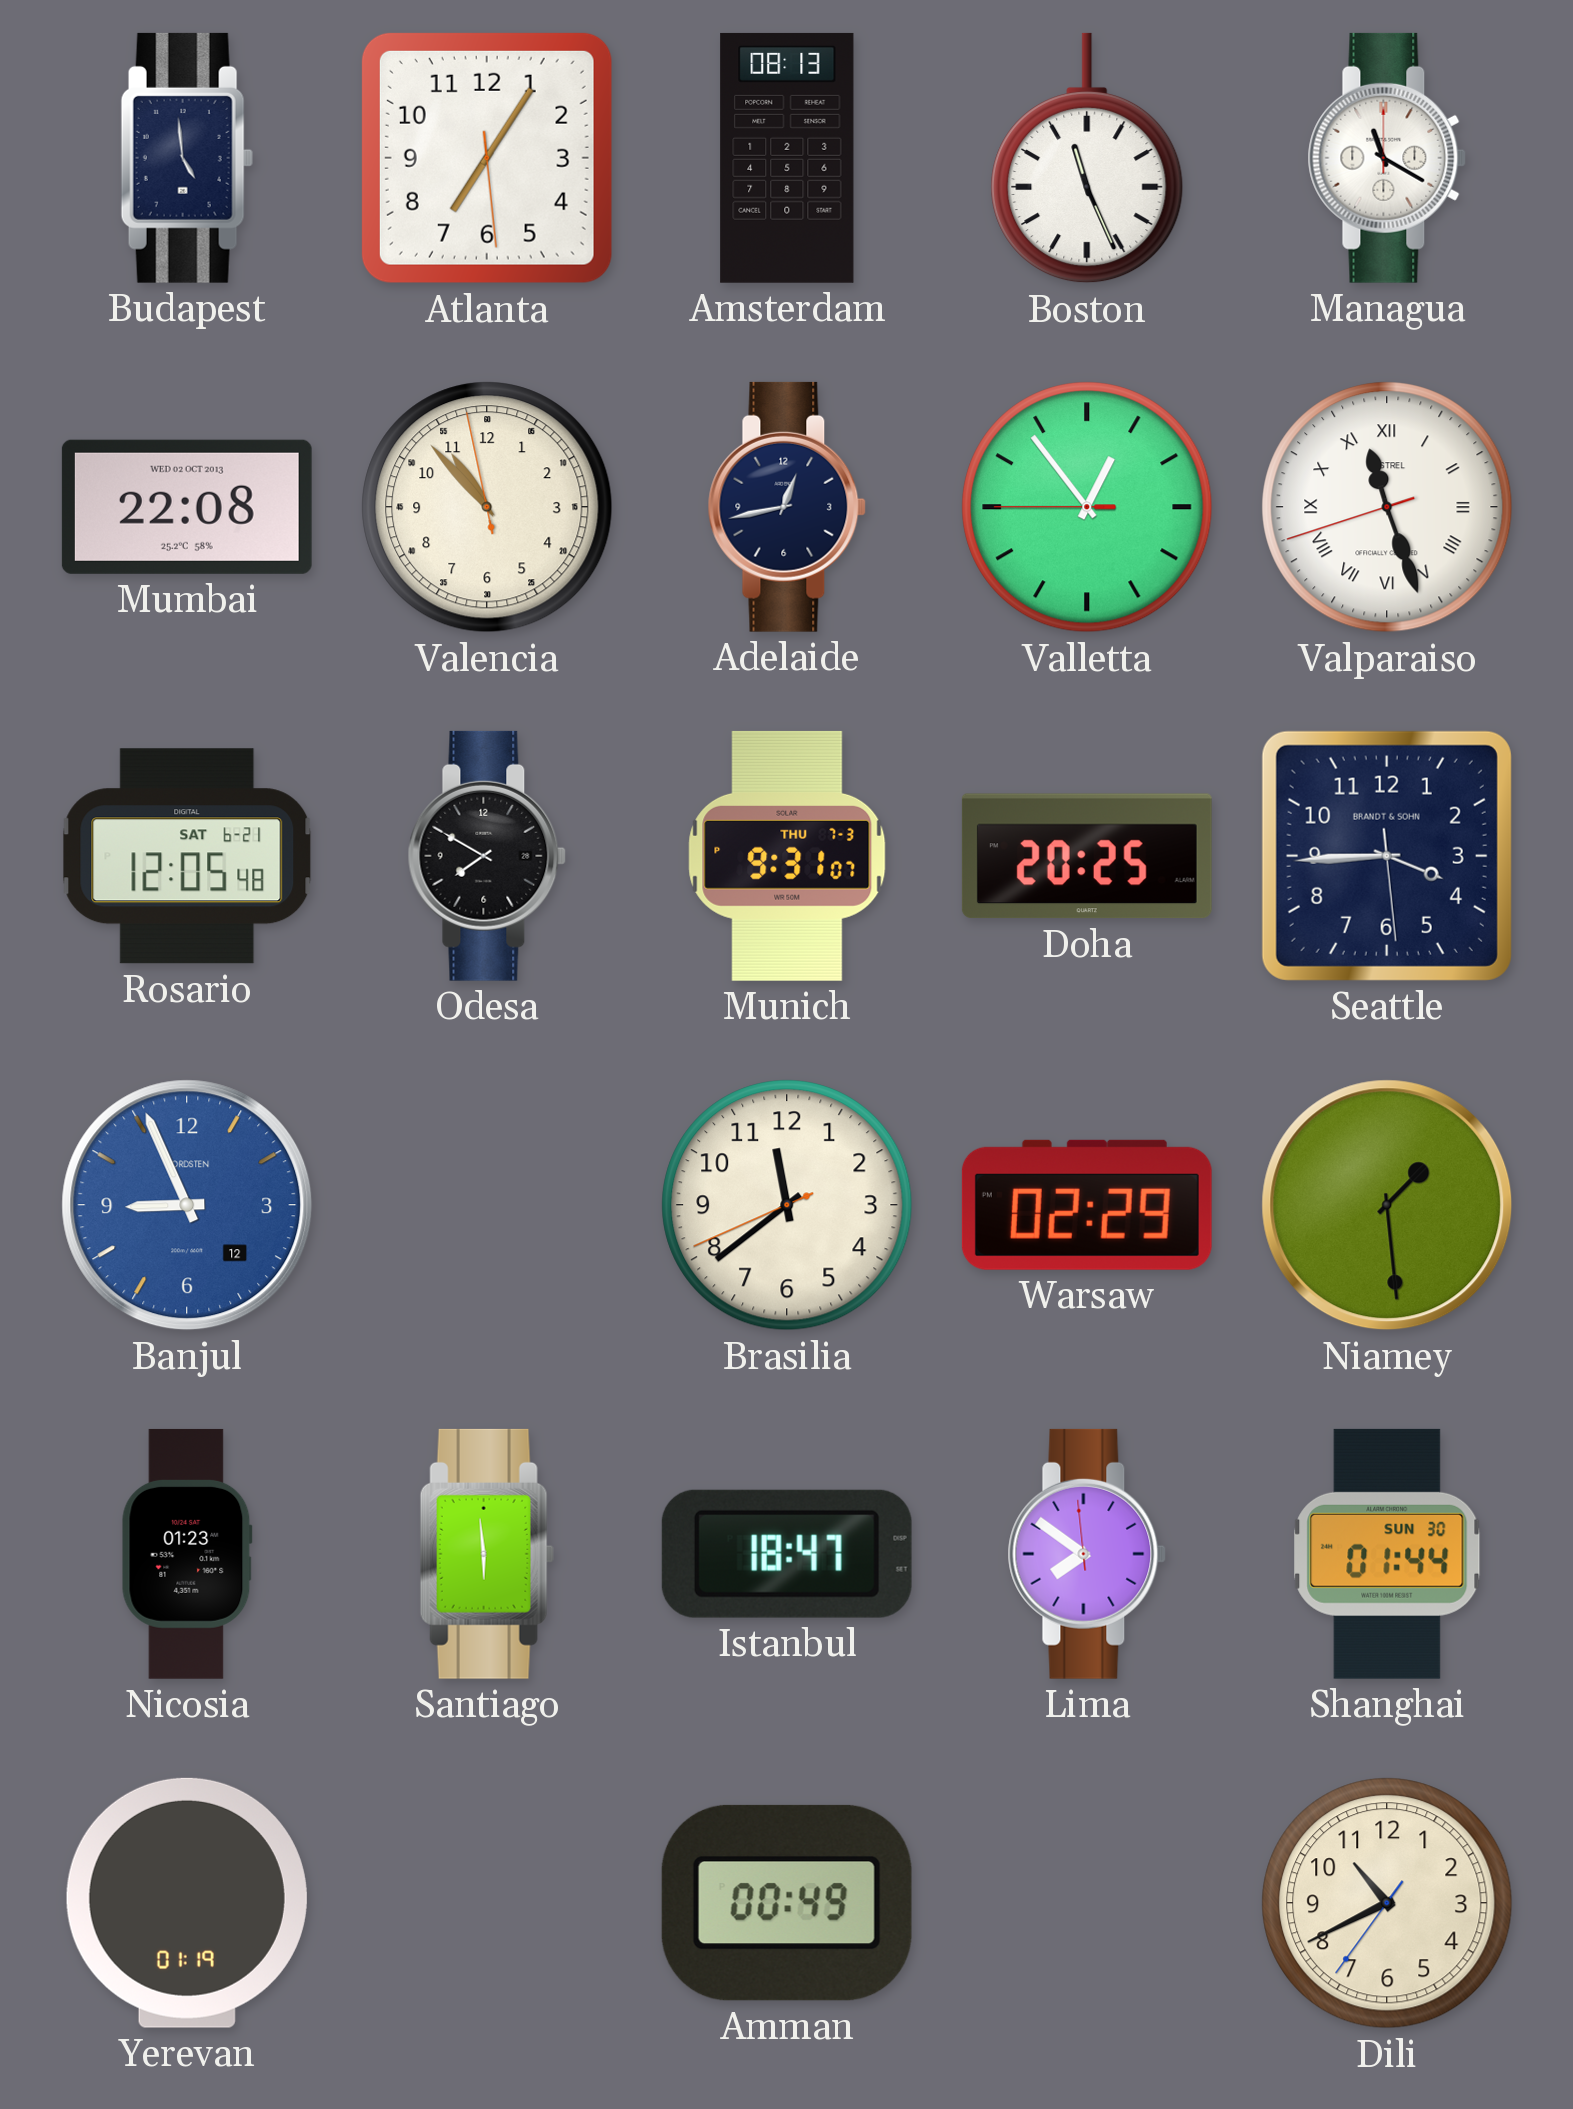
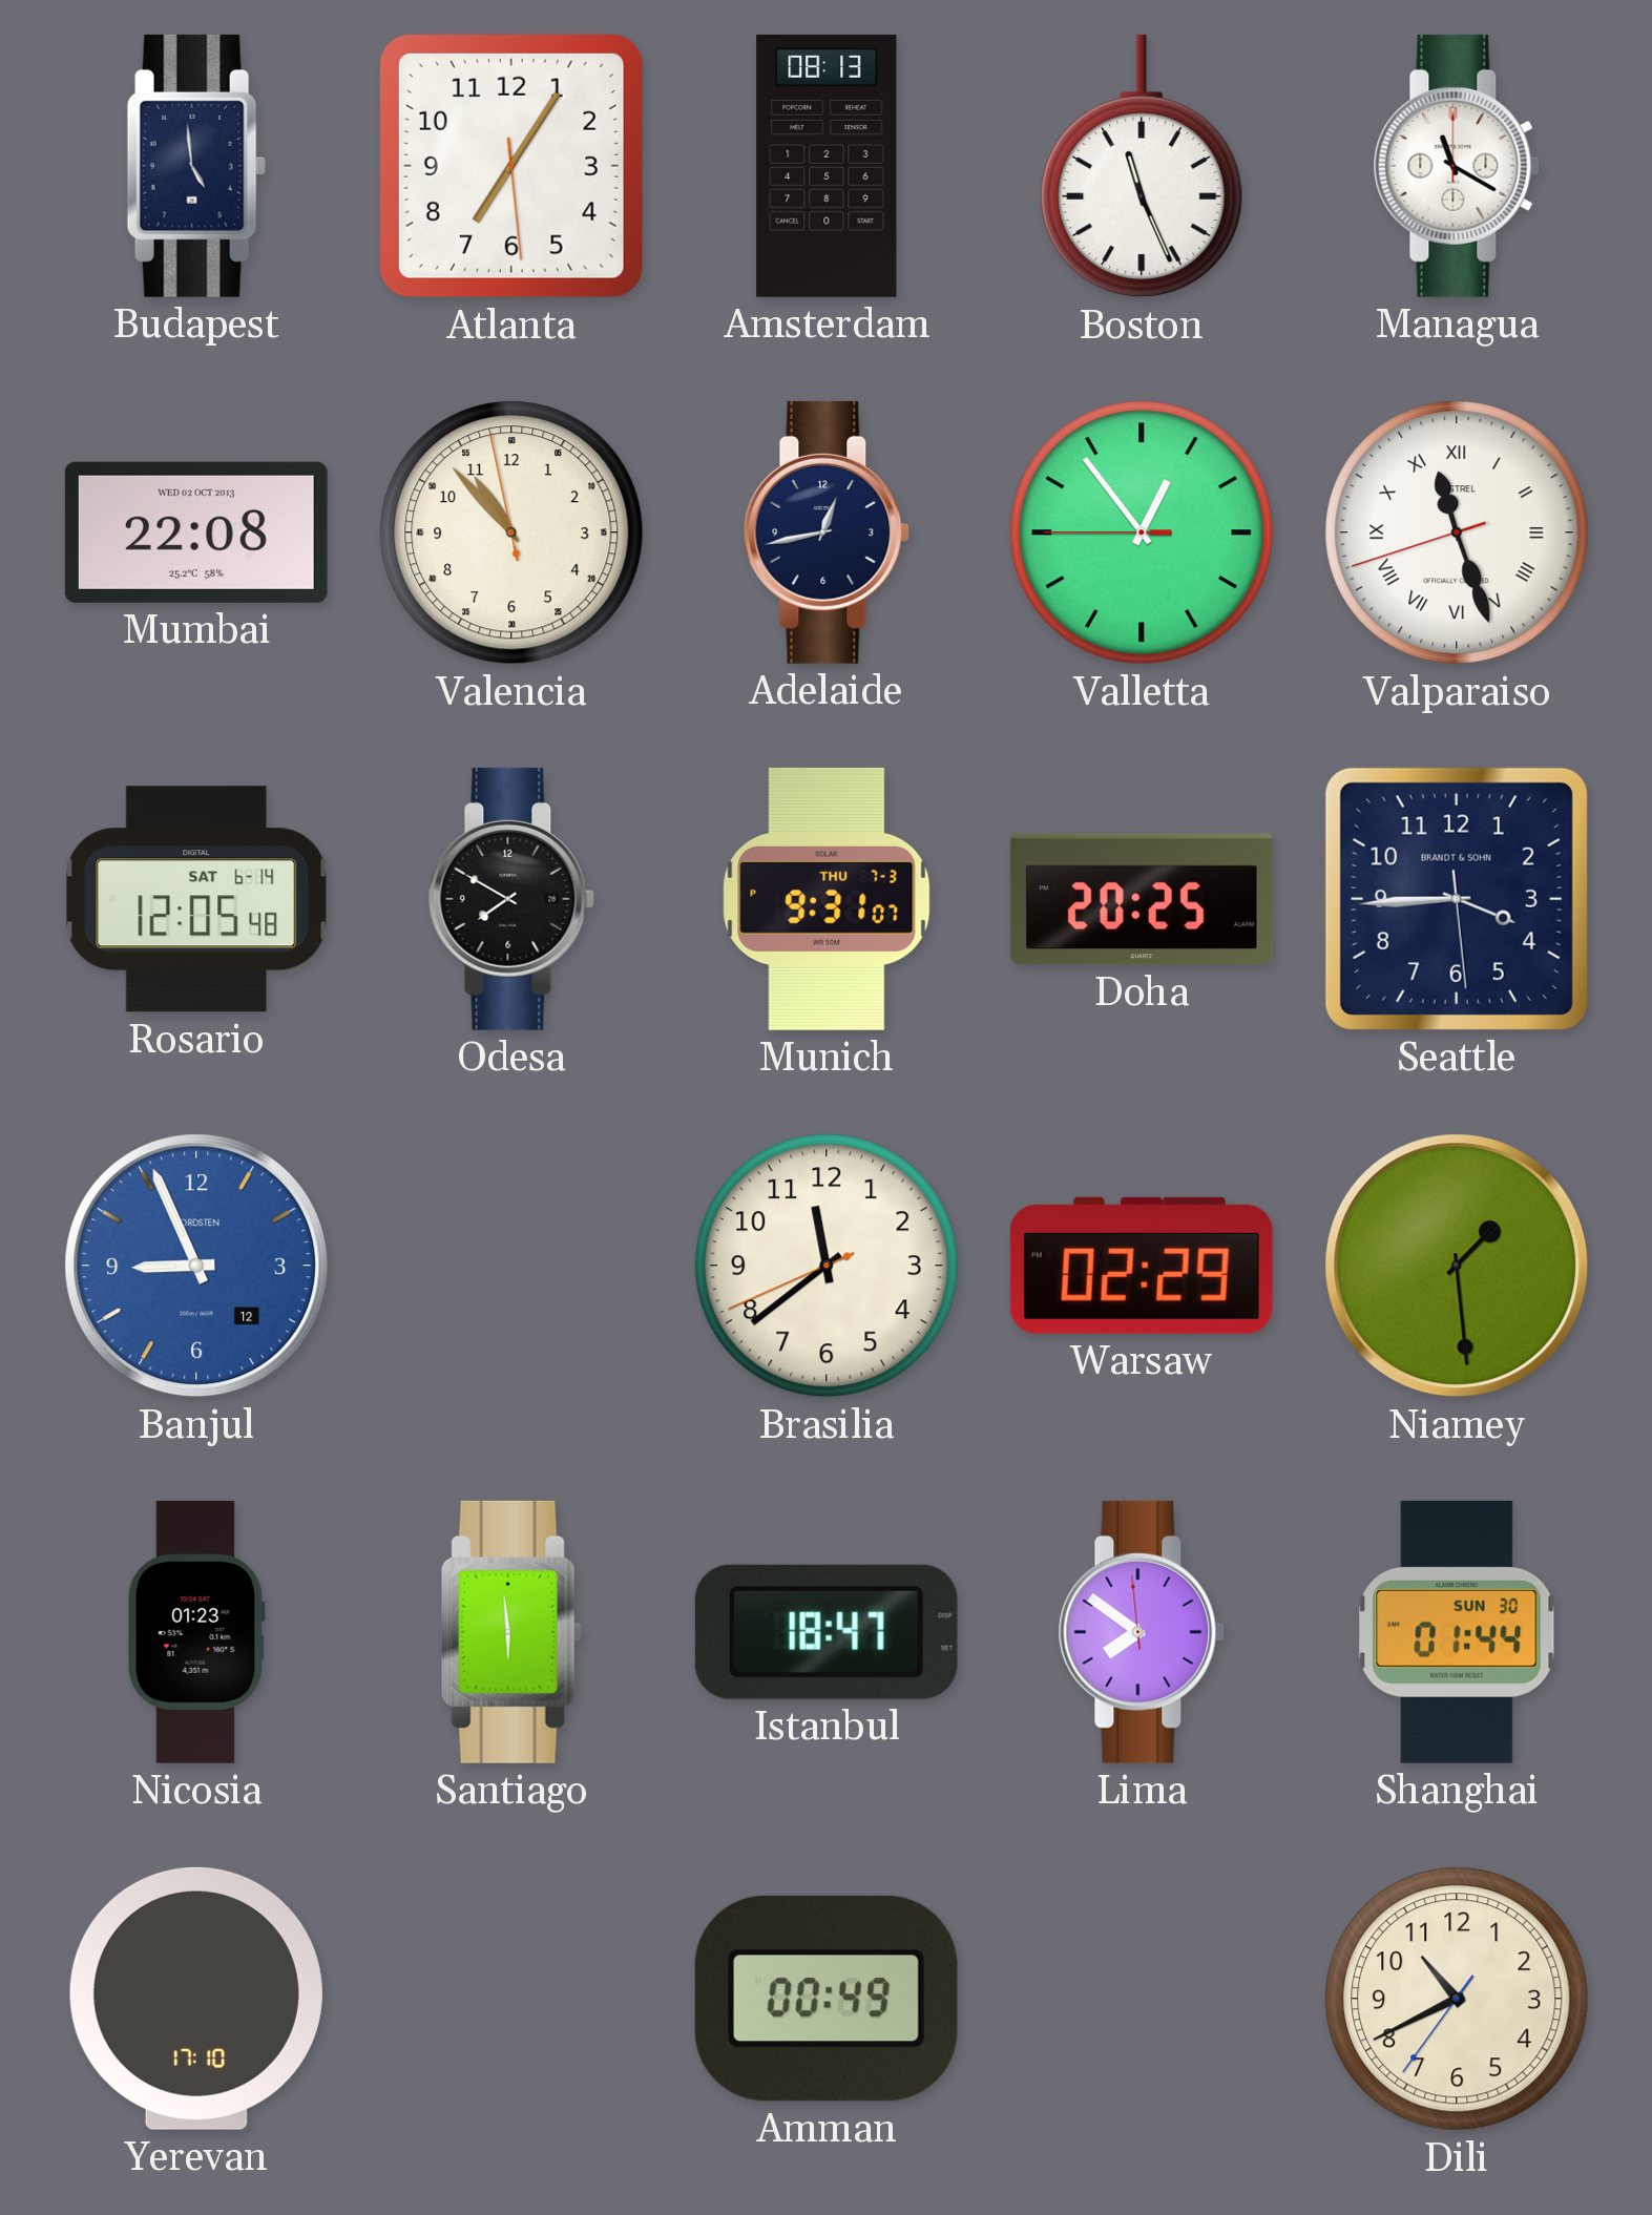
Rosario date: SAT 6-21 -> SAT 6-14 (196, 899)
Yerevan: 01:19 -> 17:10 (196, 1999)
